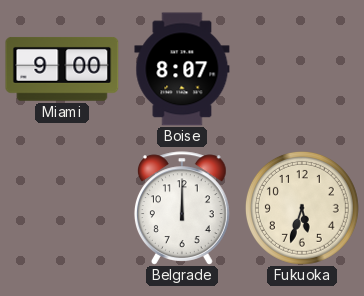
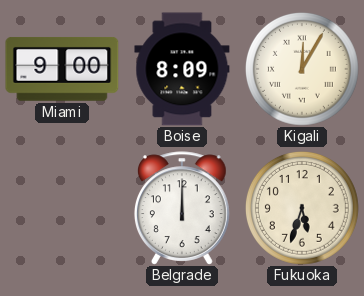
Boise: 8:07 -> 8:09 (182, 69)
Kigali: none -> 12:05 (302, 69)
